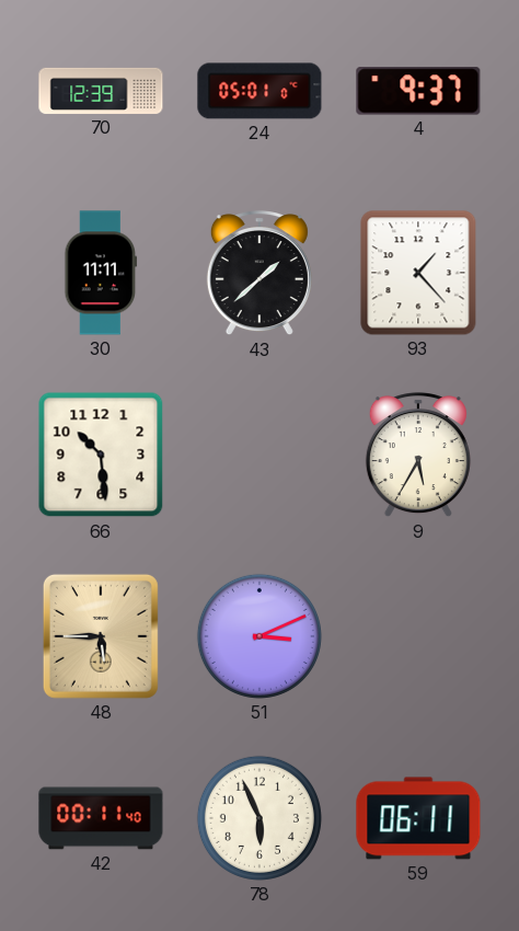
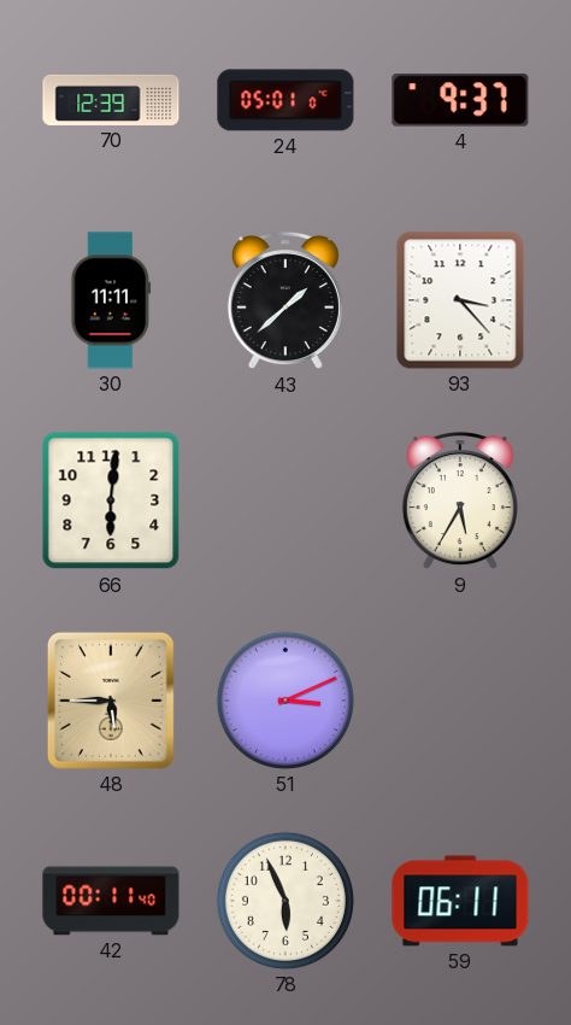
93: 1:23 -> 3:23 (460, 300)
66: 10:29 -> 6:01 (111, 500)
